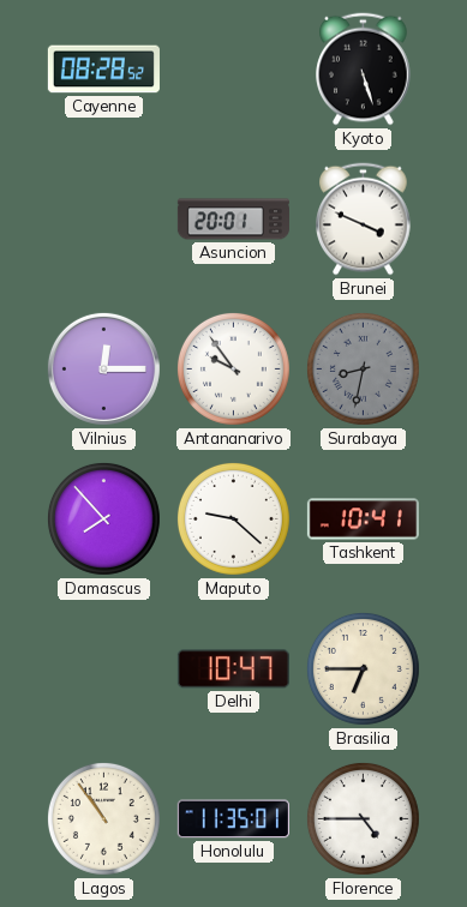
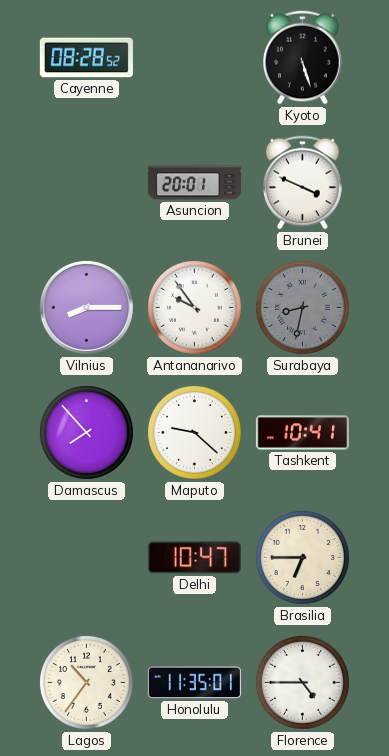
Vilnius: 12:15 -> 8:15 (86, 307)
Lagos: 10:54 -> 10:36 (86, 682)
